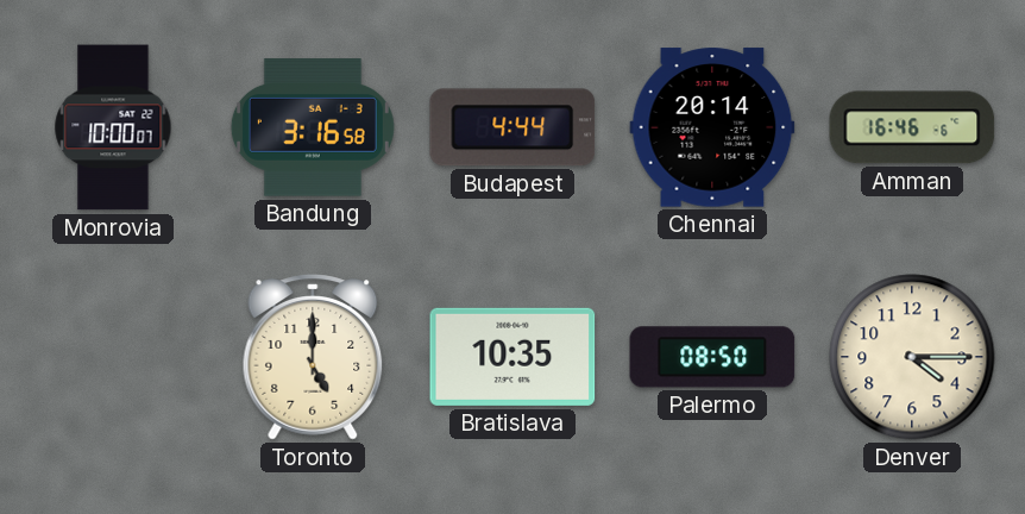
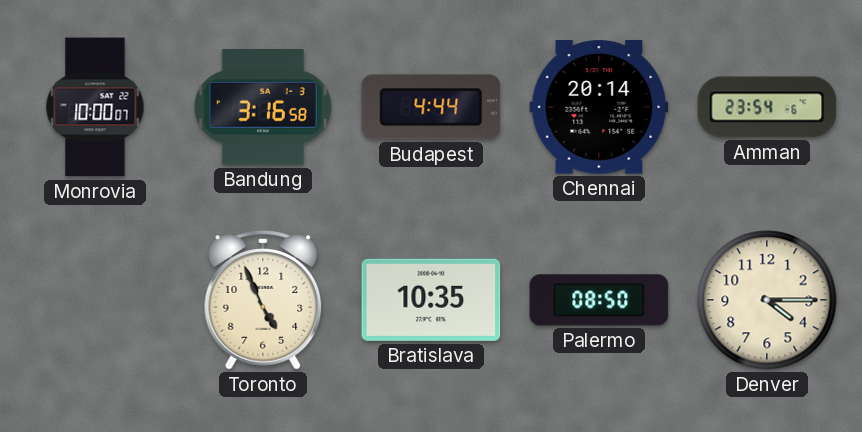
Amman: 16:46 -> 23:54 (767, 107)
Toronto: 5:00 -> 4:56 (263, 300)
